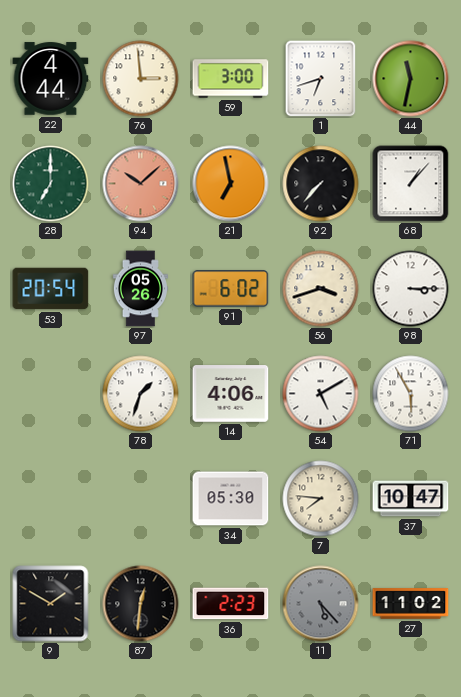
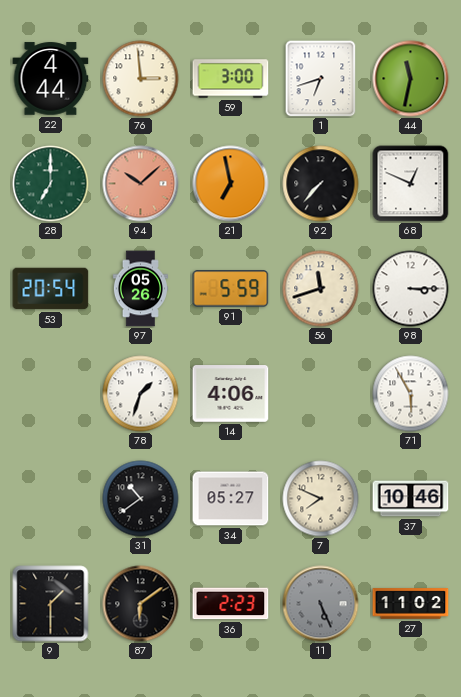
68: 1:07 -> 12:49 (411, 184)
91: 6:02 -> 5:59 (231, 289)
56: 3:42 -> 11:42 (321, 289)
54: 5:10 -> none (321, 394)
31: none -> 10:39 (141, 499)
34: 05:30 -> 05:27 (231, 499)
7: 7:46 -> 7:49 (321, 499)
37: 10:47 -> 10:46 (411, 499)
9: 1:50 -> 1:30 (51, 604)
87: 12:31 -> 6:09 (141, 604)
11: 5:23 -> 5:26 (321, 604)
